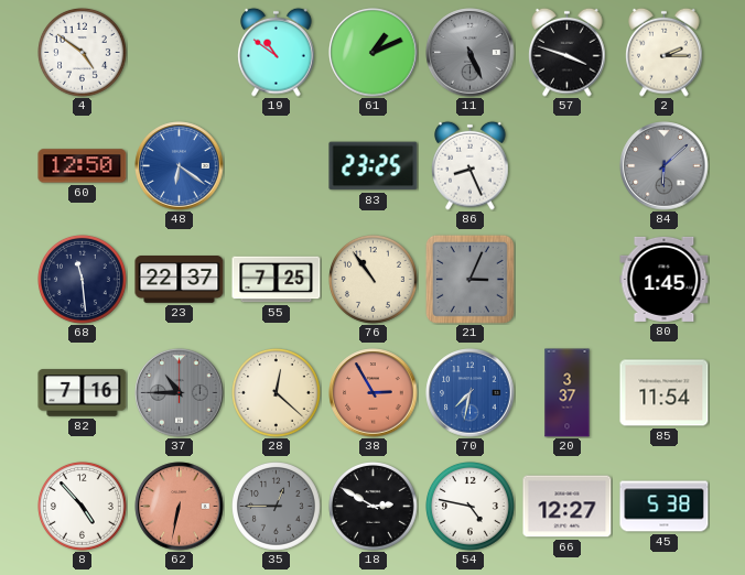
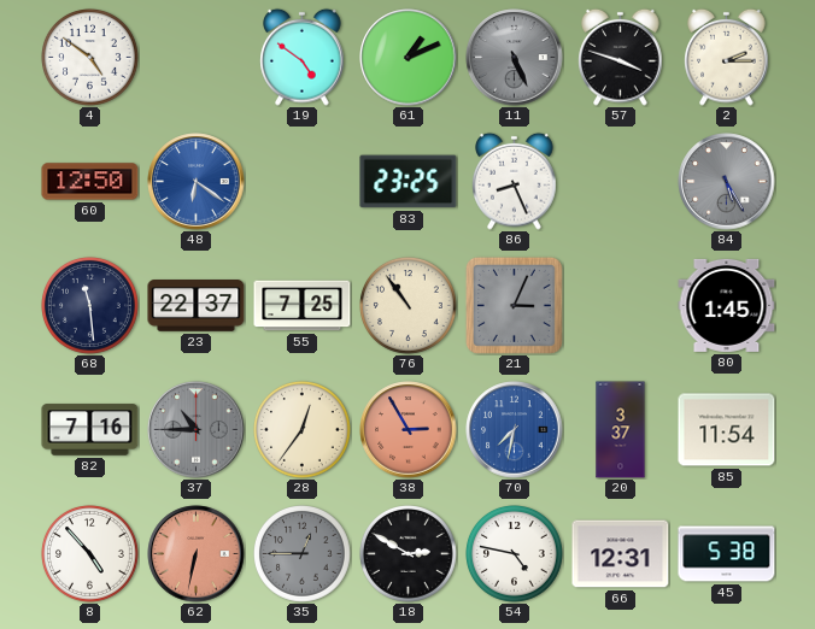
19: 10:51 -> 4:51 (303, 57)
84: 6:08 -> 5:25 (727, 182)
28: 12:22 -> 12:36 (303, 430)
66: 12:27 -> 12:31 (621, 554)
